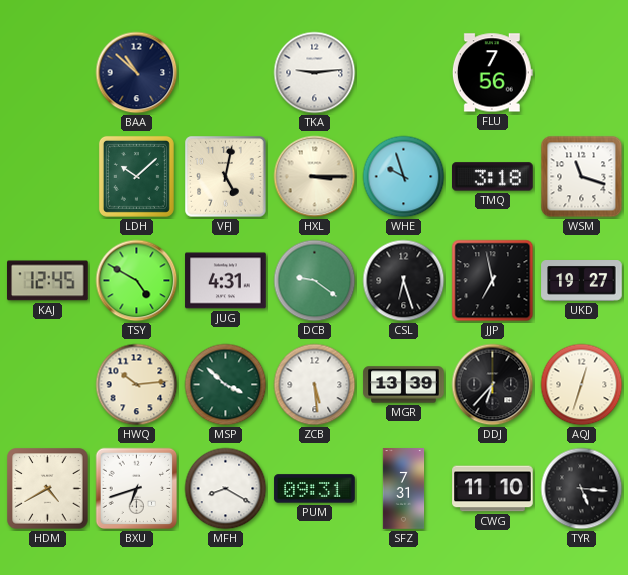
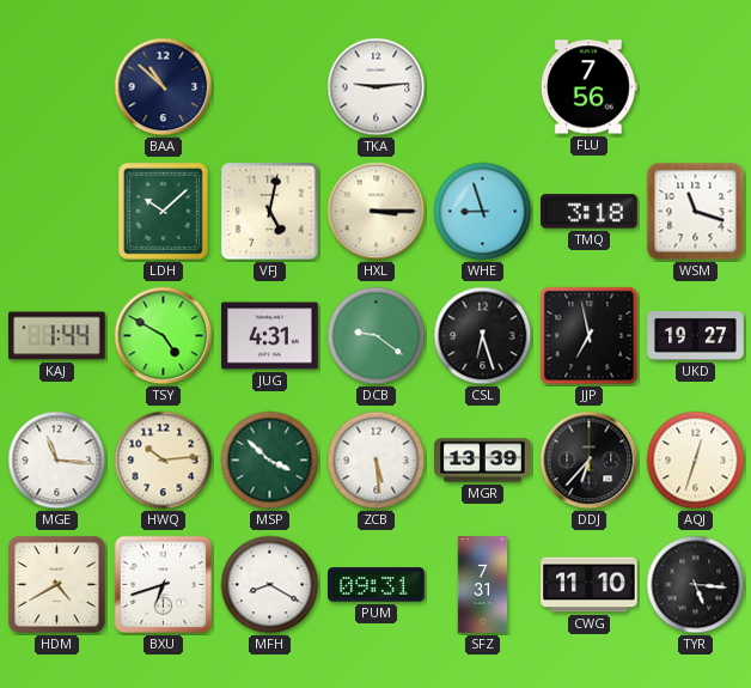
WHE: 9:57 -> 8:57 (483, 212)
KAJ: 12:45 -> 1:44 (57, 336)
MGE: none -> 11:16 (57, 461)
